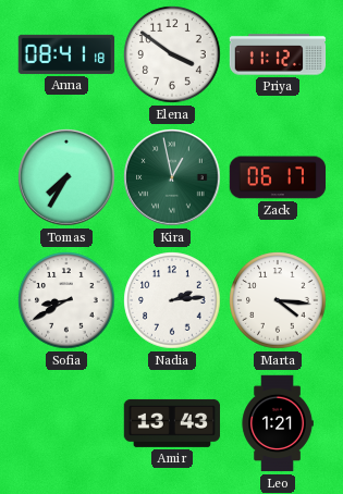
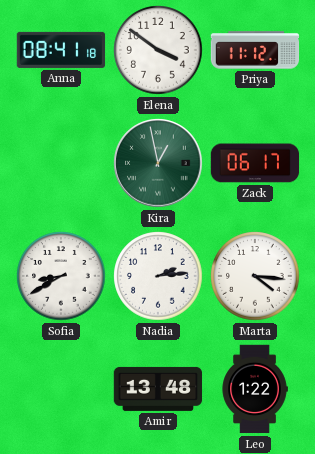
Tomas: 7:35 -> none (66, 177)
Amir: 13:43 -> 13:48 (158, 389)
Leo: 1:21 -> 1:22 (255, 389)
